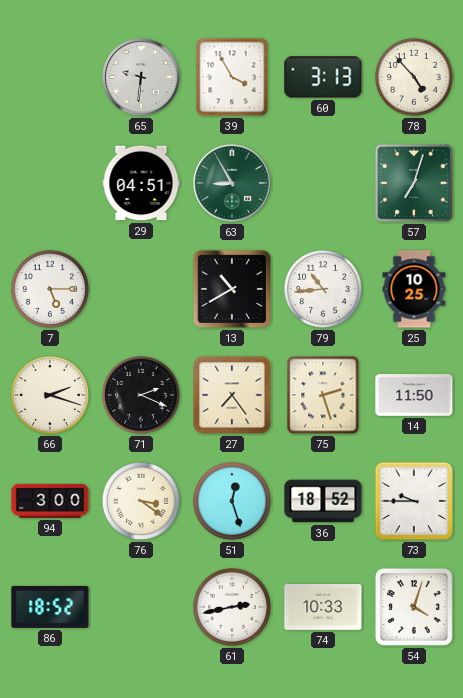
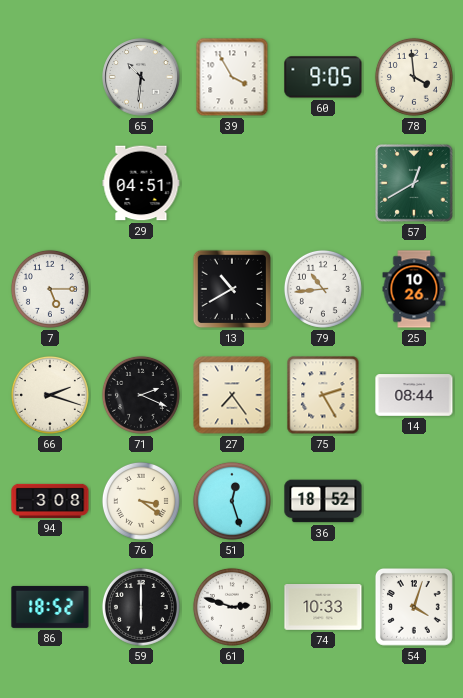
65: 9:31 -> 10:31 (141, 77)
60: 3:13 -> 9:05 (323, 77)
78: 4:53 -> 3:59 (414, 77)
63: 8:55 -> none (232, 183)
57: 7:03 -> 12:40 (414, 183)
25: 10:25 -> 10:26 (414, 289)
75: 2:27 -> 2:25 (323, 395)
14: 11:50 -> 08:44 (414, 395)
94: 3:00 -> 3:08 (50, 501)
73: 9:45 -> none (414, 501)
59: none -> 6:00 (141, 607)
61: 2:43 -> 2:48 (232, 607)
